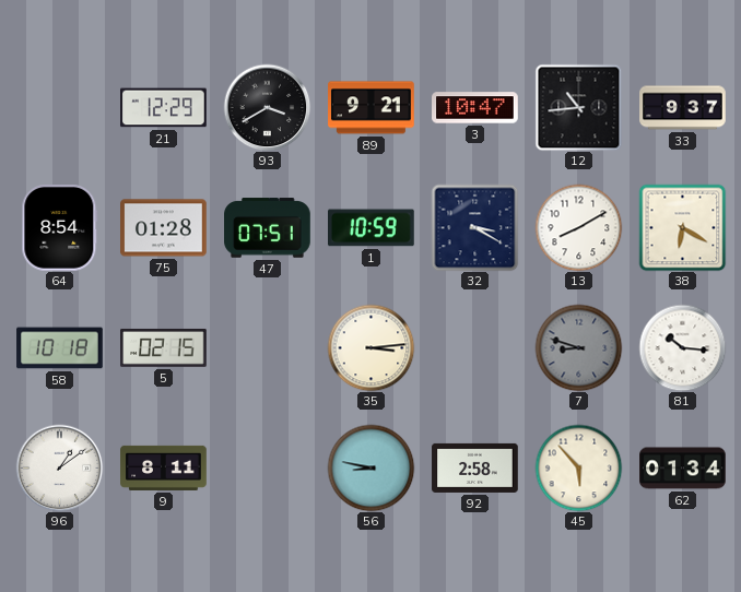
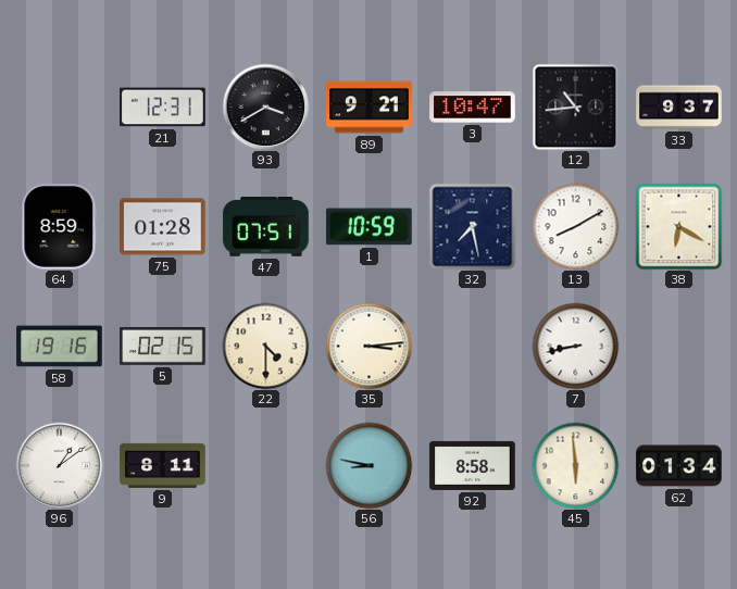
21: 12:29 -> 12:31 (163, 108)
64: 8:54 -> 8:59 (60, 227)
32: 3:20 -> 7:28 (472, 226)
58: 10:18 -> 19:16 (60, 347)
22: none -> 4:30 (265, 346)
7: 8:48 -> 8:43 (575, 346)
7 dial: grey -> white (575, 346)
81: 10:16 -> none (682, 347)
92: 2:58 -> 8:58 (473, 465)
45: 5:53 -> 5:59 (575, 465)
